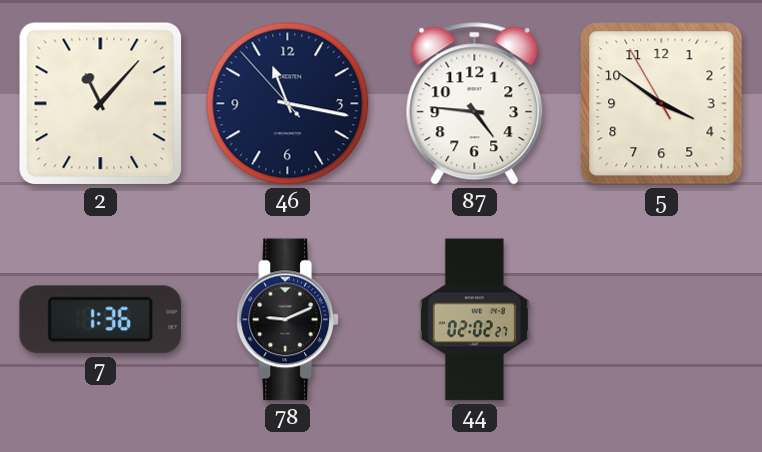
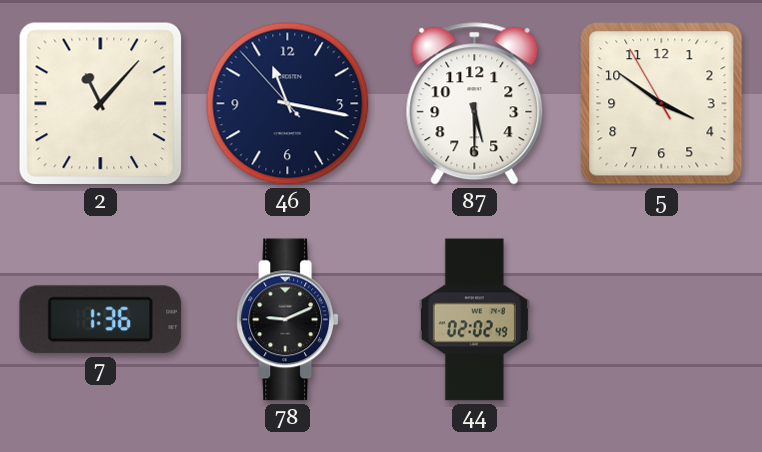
87: 4:46 -> 5:30 (475, 104)
44: 02:02:27 -> 02:02:49 (474, 320)
